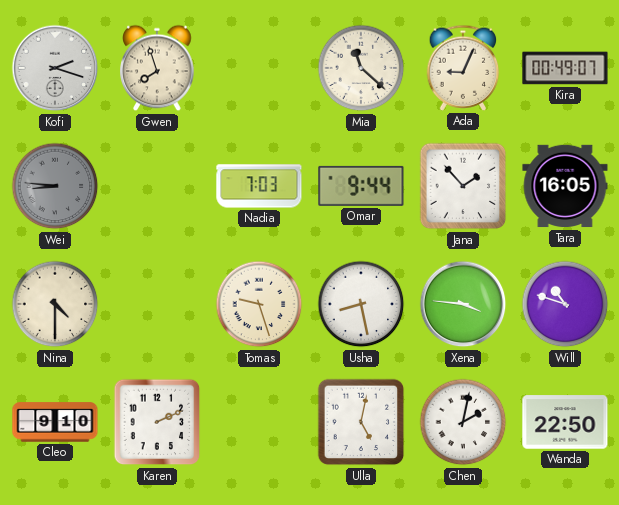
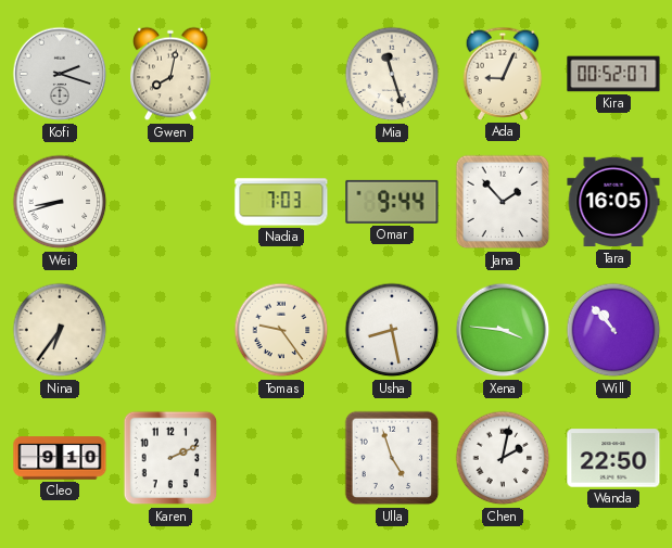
Gwen: 7:57 -> 8:02 (170, 74)
Mia: 11:22 -> 11:27 (392, 74)
Kira: 00:49 -> 00:52 (613, 74)
Wei: 8:46 -> 8:42 (60, 202)
Wei dial: grey -> white (60, 202)
Nina: 4:30 -> 6:36 (60, 330)
Tomas: 9:27 -> 9:24 (281, 330)
Will: 10:48 -> 10:53 (613, 330)
Ulla: 5:02 -> 4:57 (392, 458)
